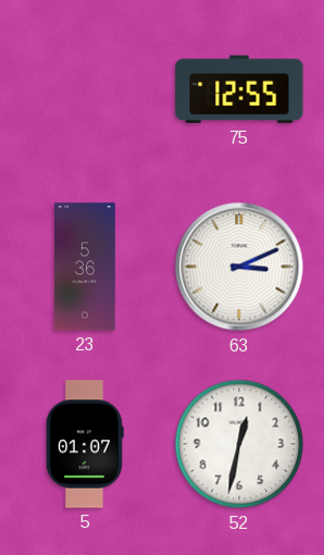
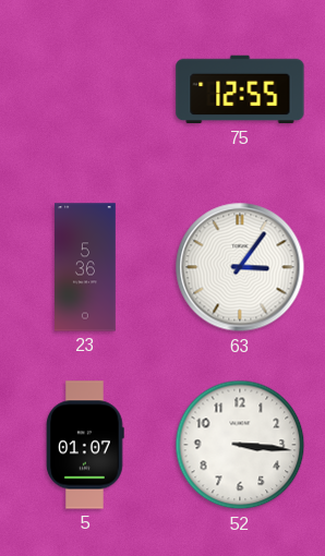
63: 3:11 -> 3:06 (240, 267)
52: 12:32 -> 3:16 (240, 445)
